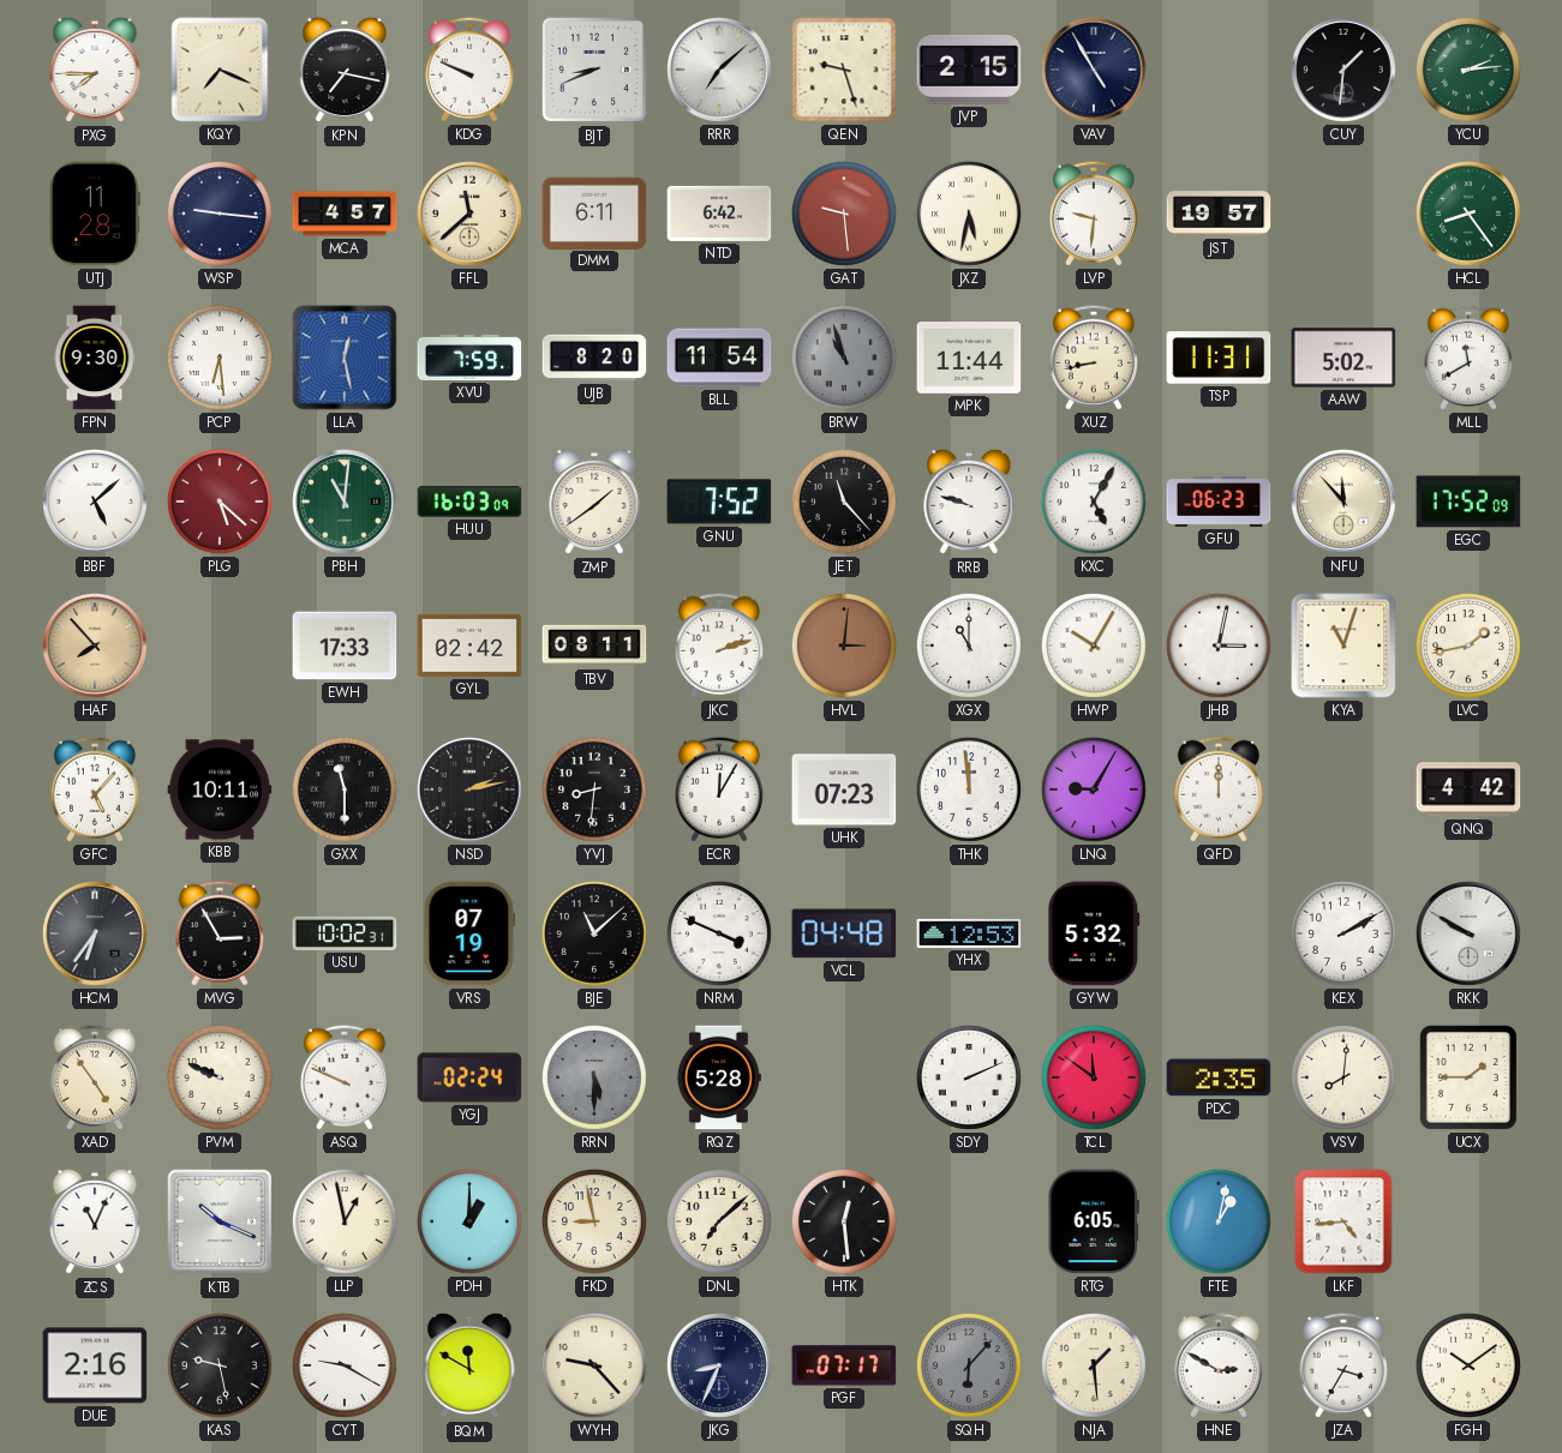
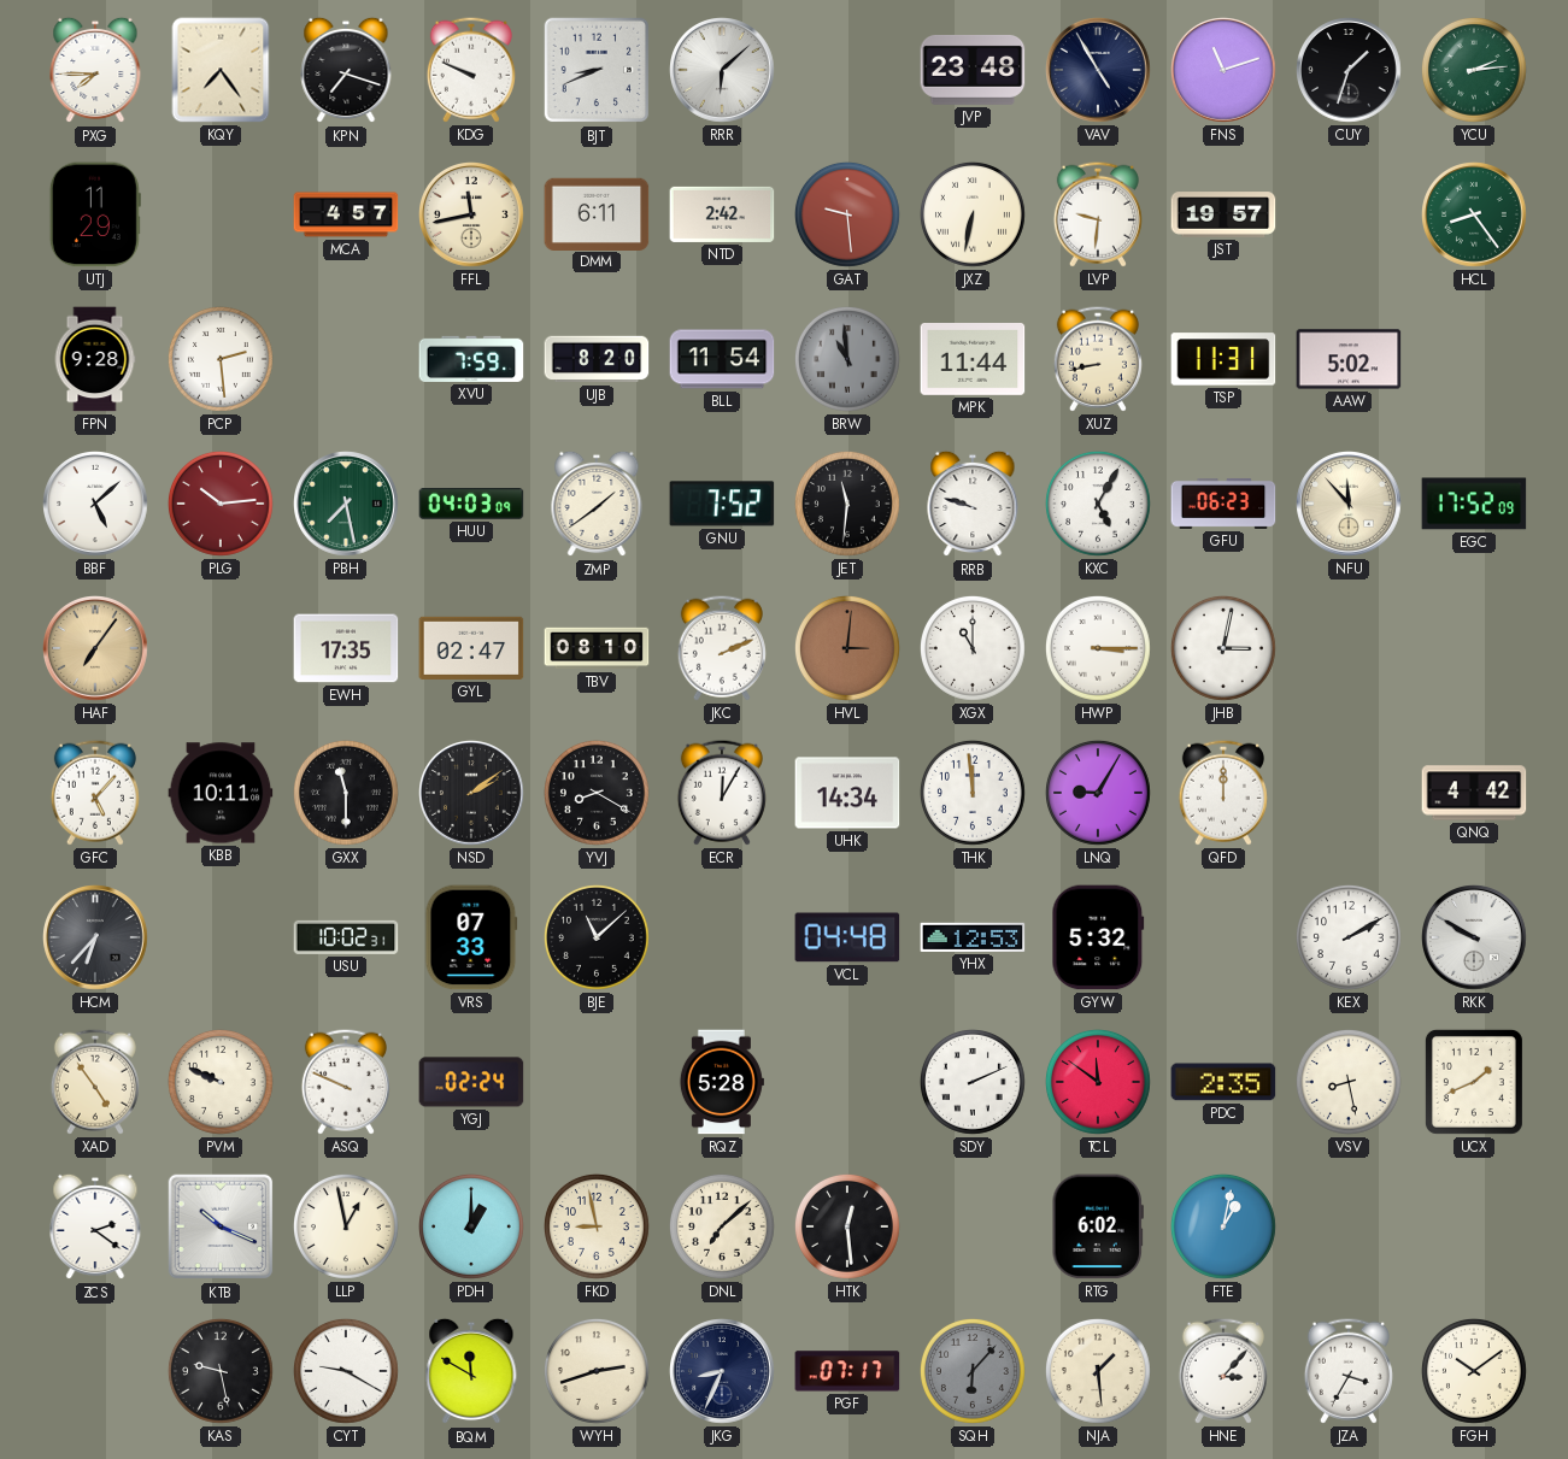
KQY: 7:19 -> 7:24 (221, 70)
KPN: 7:17 -> 7:18 (346, 70)
RRR: 7:08 -> 6:08 (723, 71)
QEN: 9:27 -> none (844, 70)
JVP: 2:15 -> 23:48 (973, 70)
FNS: none -> 11:12 (1225, 71)
CUY: 1:31 -> 1:33 (1350, 71)
UTJ: 11:28 -> 11:29 (95, 214)
WSP: 9:16 -> none (220, 214)
FFL: 11:38 -> 11:43 (472, 216)
NTD: 6:42 -> 2:42 (722, 214)
JXZ: 5:32 -> 6:32 (973, 214)
FPN: 9:30 -> 9:28 (95, 359)
PCP: 6:29 -> 2:29 (221, 359)
LLA: 12:28 -> none (345, 358)
BRW: 10:57 -> 10:59 (847, 359)
MLL: 11:40 -> none (1468, 358)
PLG: 5:22 -> 10:14 (221, 504)
PBH: 11:01 -> 7:28 (347, 505)
HUU: 16:03 -> 04:03 (471, 505)
JET: 11:23 -> 11:31 (847, 504)
HAF: 7:53 -> 7:06 (96, 649)
EWH: 17:33 -> 17:35 (346, 648)
GYL: 02:42 -> 02:47 (471, 648)
TBV: 08:11 -> 08:10 (597, 648)
JKC: 2:12 -> 2:11 (722, 648)
HWP: 10:05 -> 3:15 (1098, 648)
KYA: 11:03 -> none (1343, 646)
LVC: 1:43 -> none (1468, 646)
NSD: 2:13 -> 2:09 (472, 794)
YVJ: 8:31 -> 8:20 (597, 793)
UHK: 07:23 -> 14:34 (847, 793)
HCM: 6:36 -> 6:37 (96, 939)
MVG: 2:55 -> none (220, 933)
VRS: 07:19 -> 07:33 (471, 937)
NRM: 3:49 -> none (719, 933)
RRN: 5:30 -> none (594, 1077)
VSV: 8:01 -> 8:28 (1349, 1082)
UCX: 1:45 -> 1:41 (1474, 1082)
ZCS: 11:04 -> 2:21 (95, 1226)
RTG: 6:05 -> 6:02 (1098, 1226)
LKF: 4:44 -> none (1343, 1221)
DUE: 2:16 -> none (95, 1365)
WYH: 9:23 -> 2:42 (597, 1371)
HNE: 2:50 -> 3:07 (1223, 1371)
